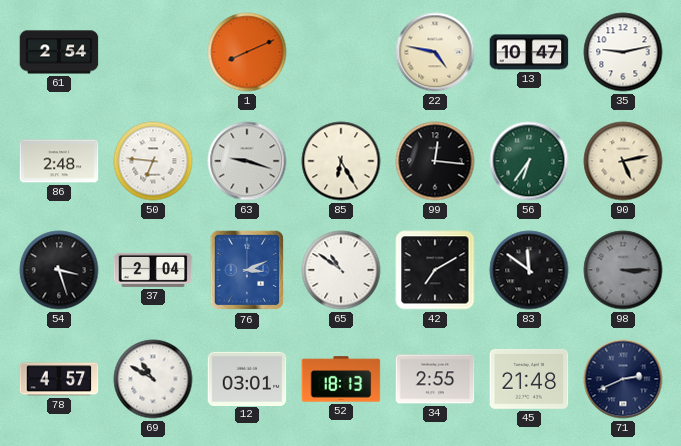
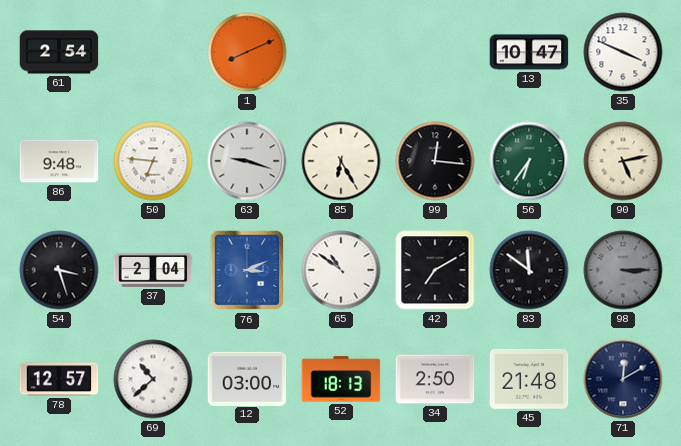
22: 4:47 -> none (435, 52)
35: 9:13 -> 3:49 (623, 52)
86: 2:48 -> 9:48 (59, 161)
78: 4:57 -> 12:57 (59, 379)
69: 10:50 -> 10:38 (153, 379)
12: 03:01 -> 03:00 (247, 378)
34: 2:55 -> 2:50 (435, 379)
71: 2:41 -> 12:10 (623, 379)
